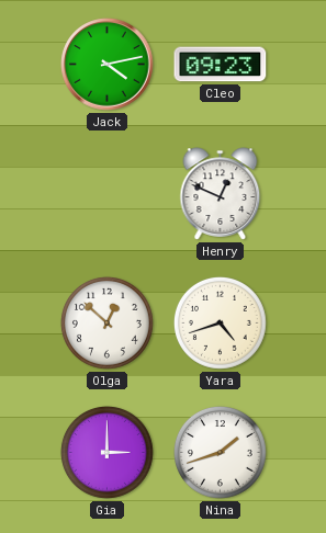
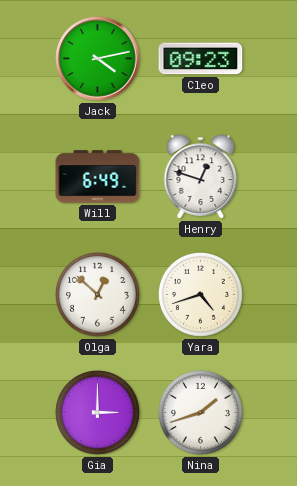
Will: none -> 6:49 (98, 177)
Henry: 12:49 -> 12:48 (201, 177)
